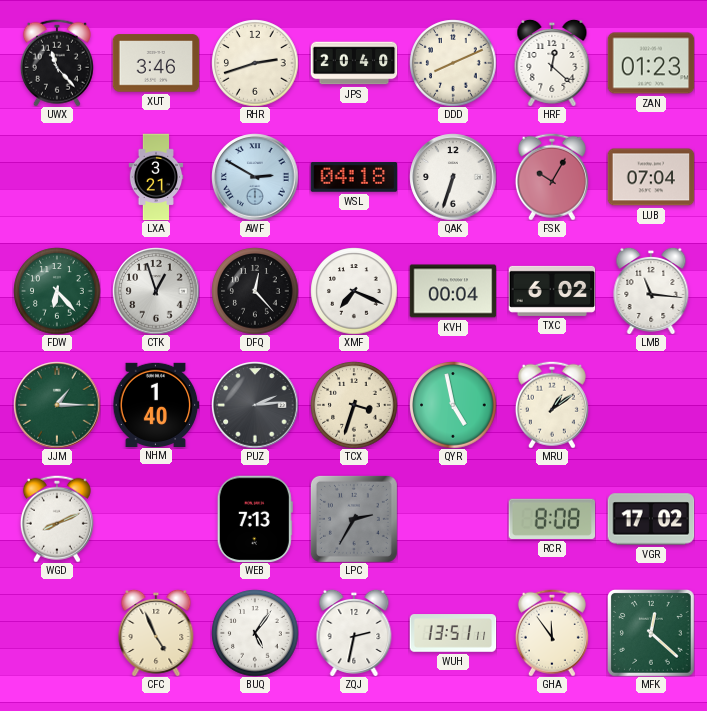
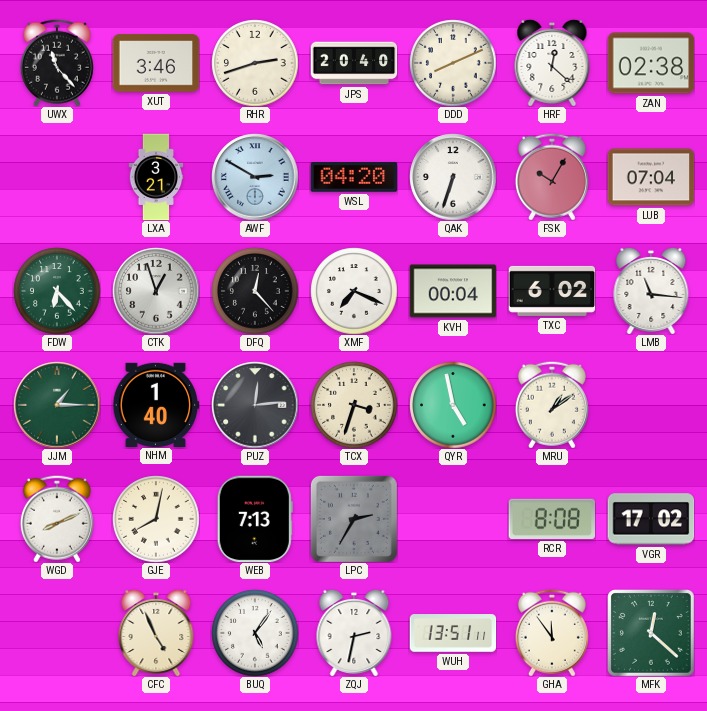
ZAN: 01:23 -> 02:38 (651, 63)
WSL: 04:18 -> 04:20 (354, 177)
PUZ: 2:14 -> 12:14 (255, 405)
GJE: none -> 8:02 (156, 519)
